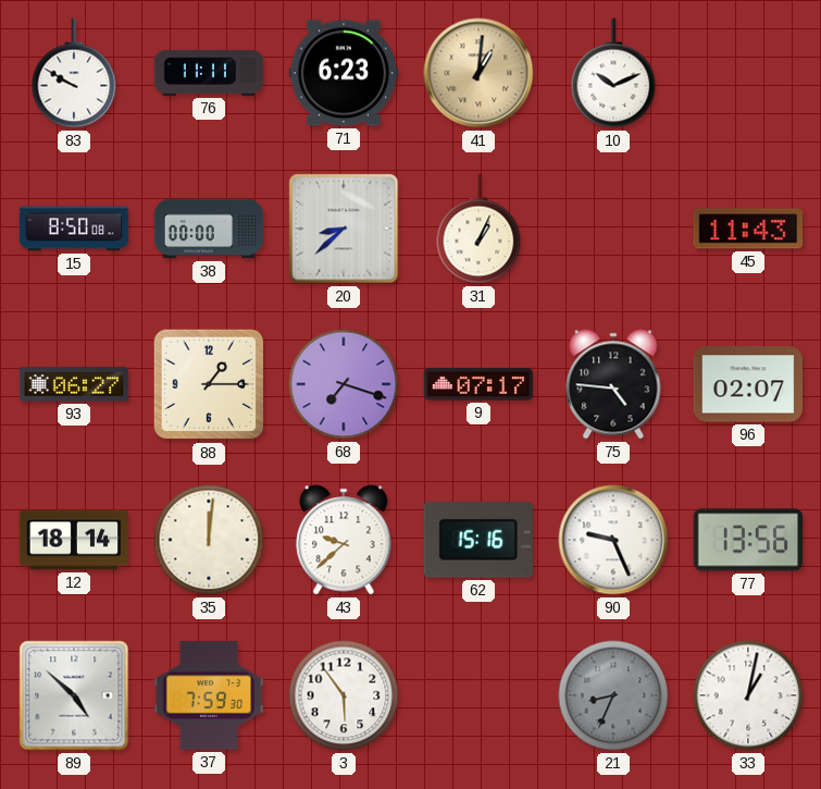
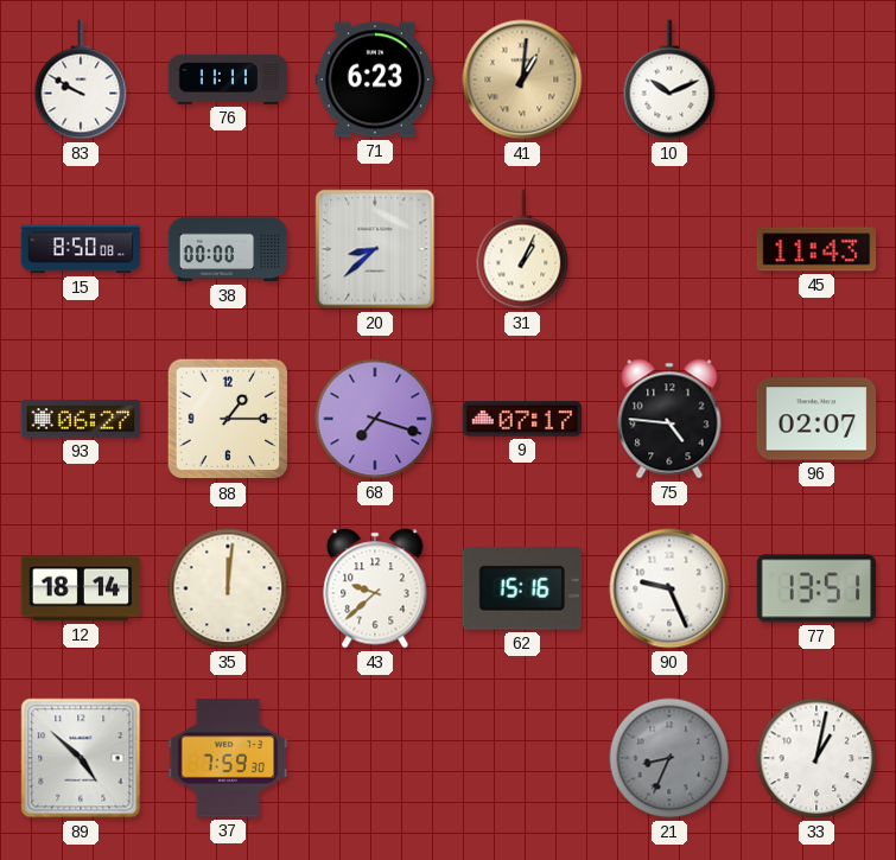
77: 13:56 -> 13:51 (816, 588)
3: 5:54 -> none (344, 695)
